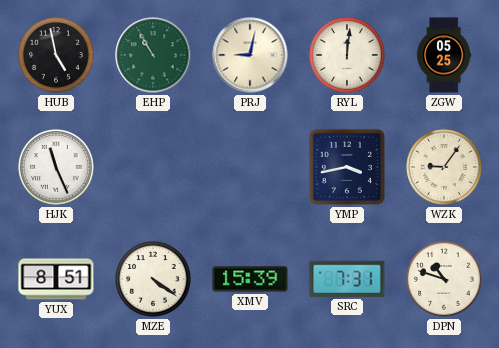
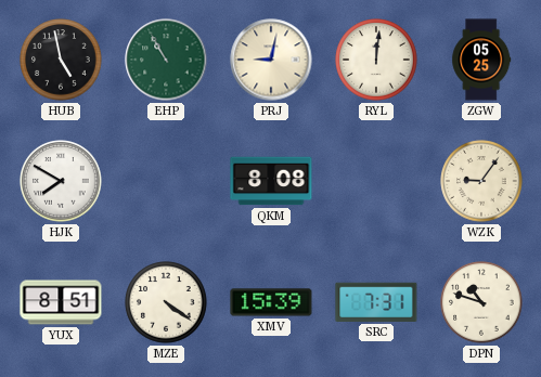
HJK: 11:26 -> 7:50 (61, 181)
QKM: none -> 8:08 (271, 181)
YMP: 3:43 -> none (347, 167)
